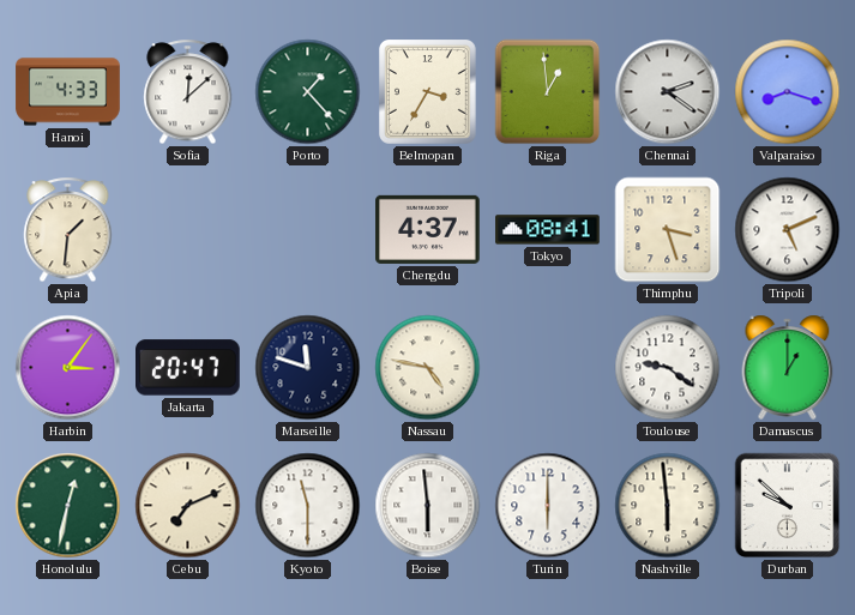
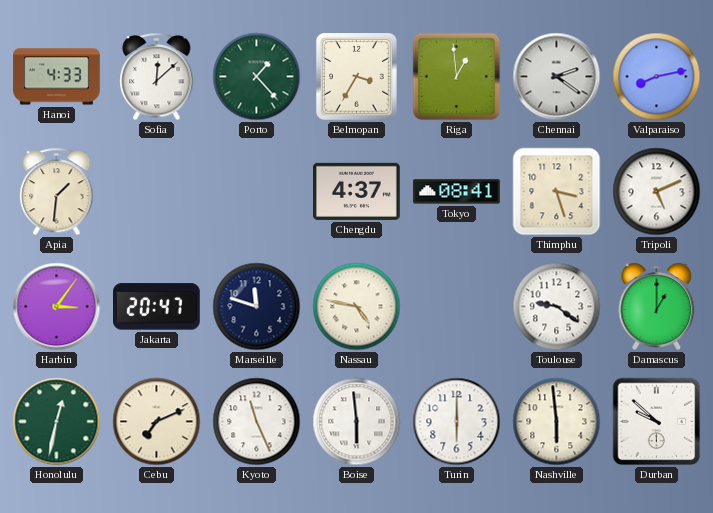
Valparaiso: 8:18 -> 8:13 (657, 77)
Kyoto: 11:30 -> 11:26 (257, 422)
